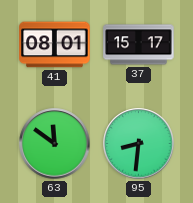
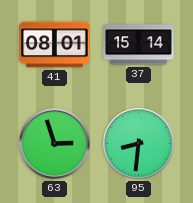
37: 15:17 -> 15:14 (139, 45)
63: 11:51 -> 2:57 (55, 144)
